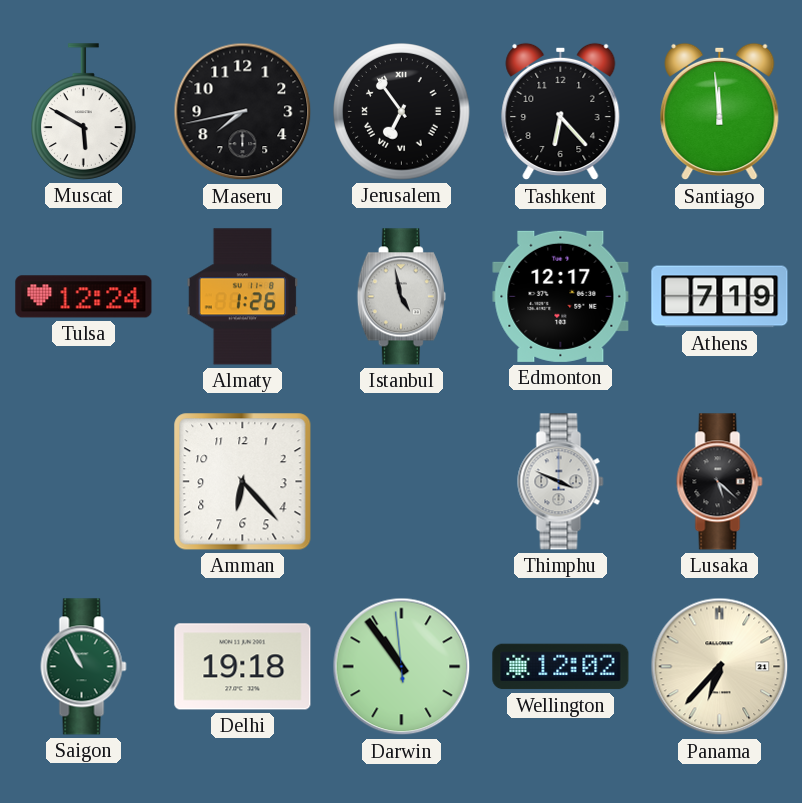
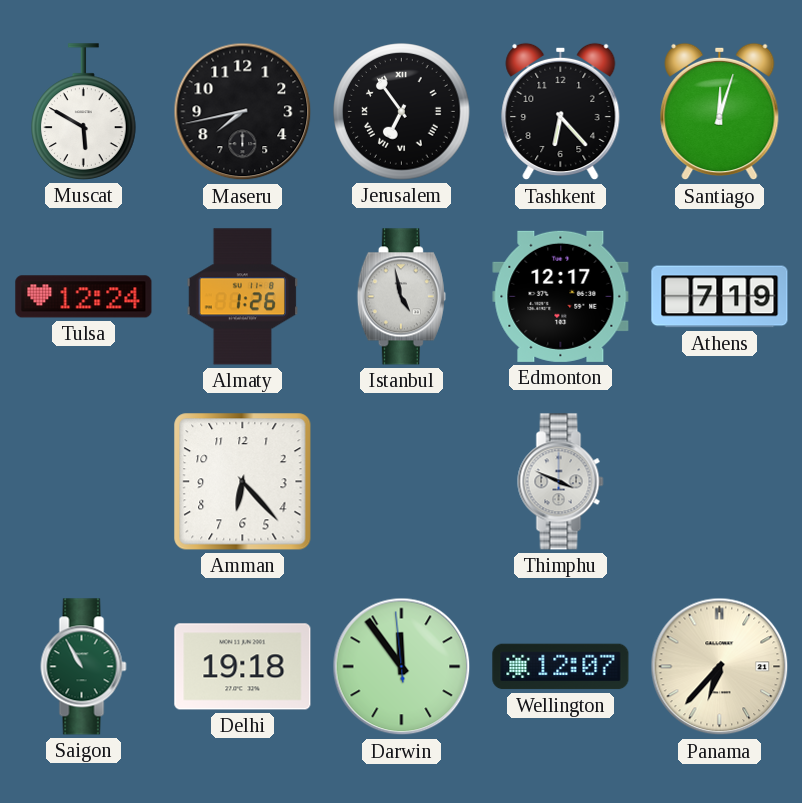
Santiago: 11:59 -> 12:03 (720, 112)
Lusaka: 5:22 -> none (720, 482)
Darwin: 10:53 -> 11:53 (402, 667)
Wellington: 12:02 -> 12:07 (561, 667)
